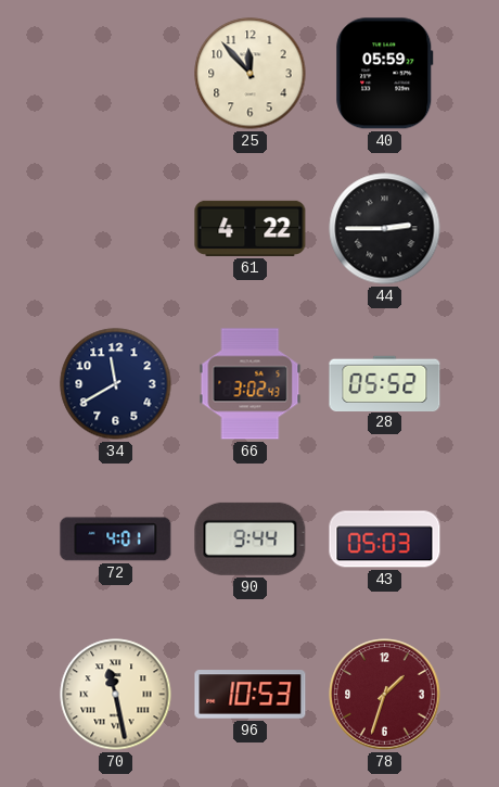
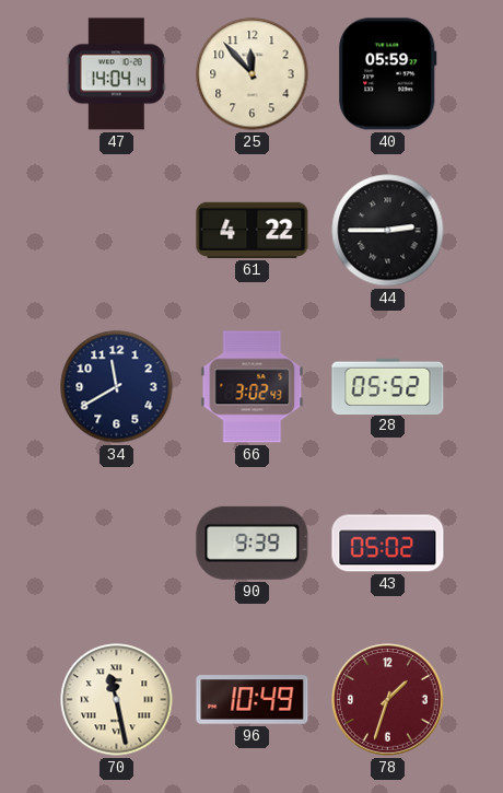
47: none -> 14:04 (116, 74)
72: 4:01 -> none (116, 540)
90: 9:44 -> 9:39 (253, 543)
43: 05:03 -> 05:02 (388, 544)
96: 10:53 -> 10:49 (253, 700)
